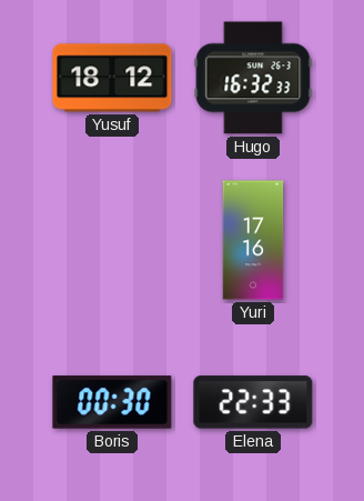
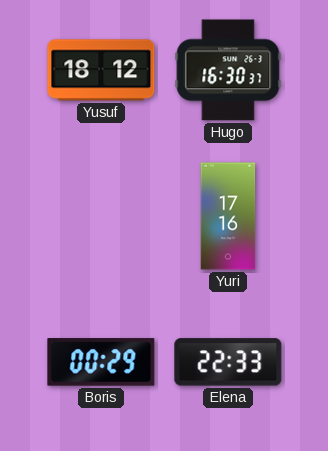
Hugo: 16:32 -> 16:30 (228, 70)
Boris: 00:30 -> 00:29 (101, 362)
